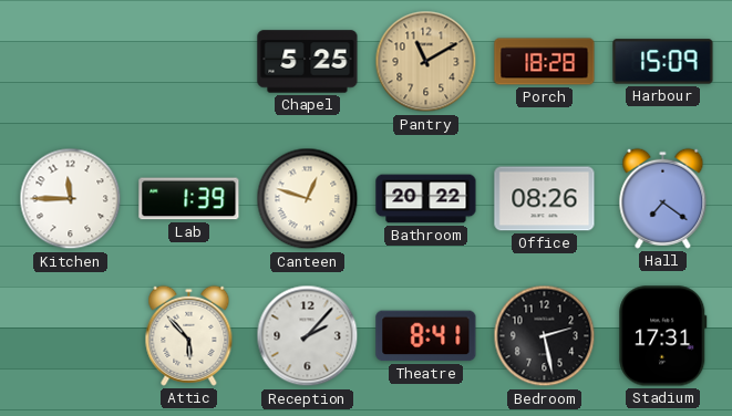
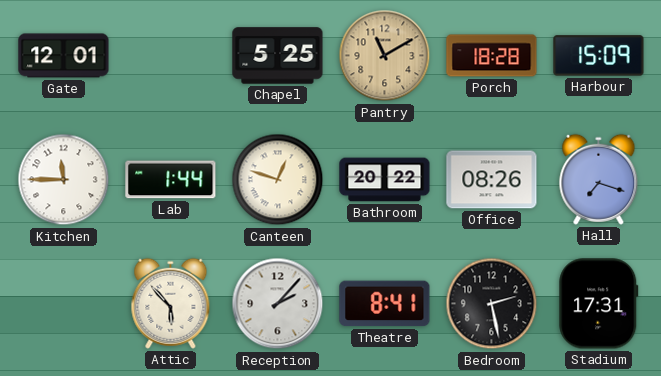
Gate: none -> 12:01 (64, 56)
Lab: 1:39 -> 1:44 (171, 180)
Hall: 7:21 -> 7:18 (599, 179)
